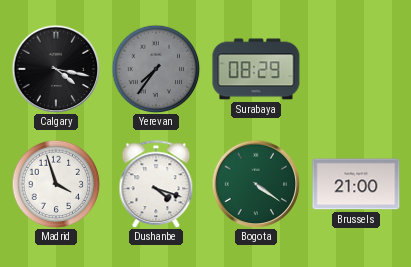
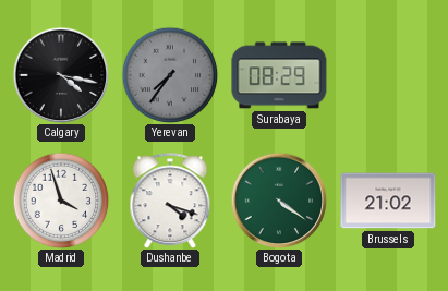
Brussels: 21:00 -> 21:02 (388, 201)
